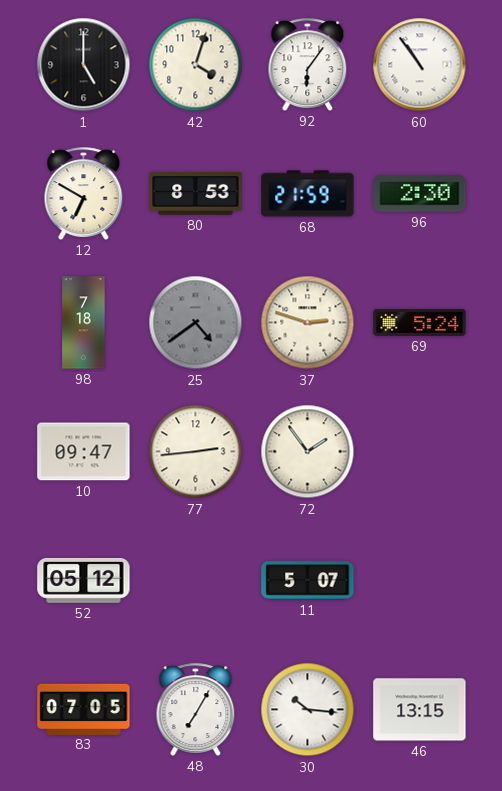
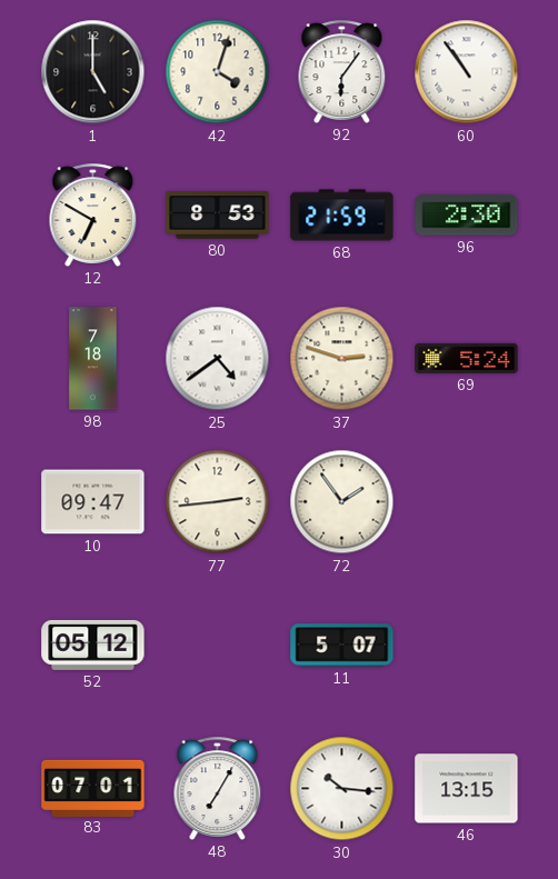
25 dial: grey -> white (218, 359)
83: 07:05 -> 07:01 (93, 788)
